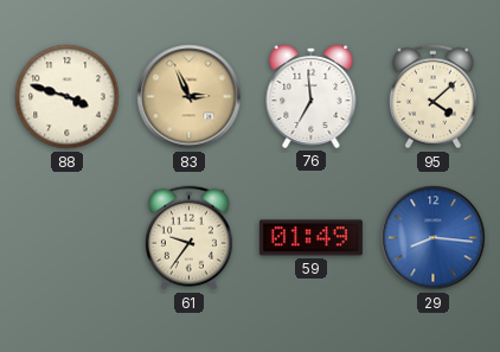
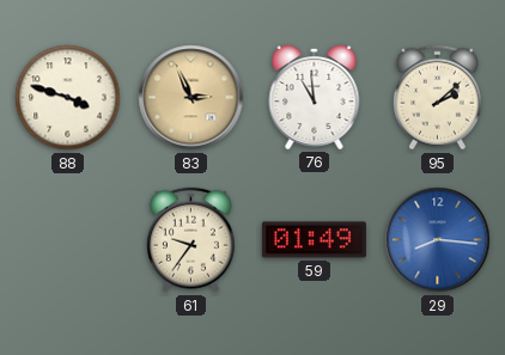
76: 6:59 -> 10:59 (315, 97)
95: 4:08 -> 2:08 (437, 98)
